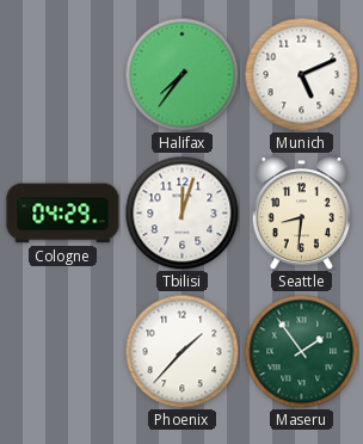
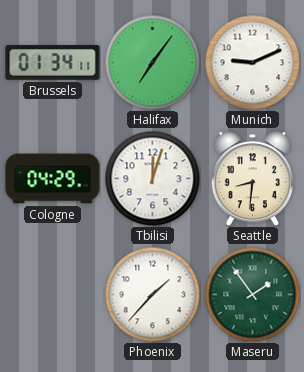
Brussels: none -> 01:34 (53, 63)
Halifax: 7:36 -> 7:06 (152, 62)
Munich: 5:11 -> 9:11 (252, 62)
